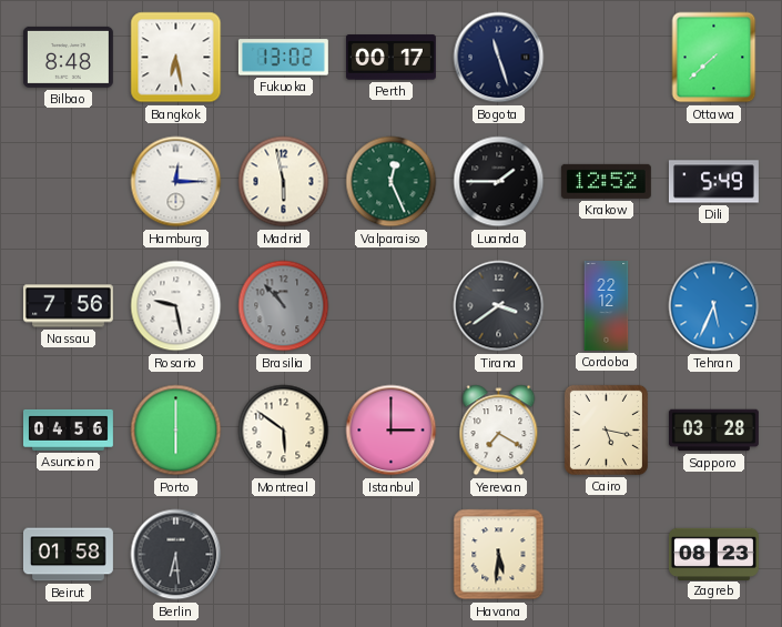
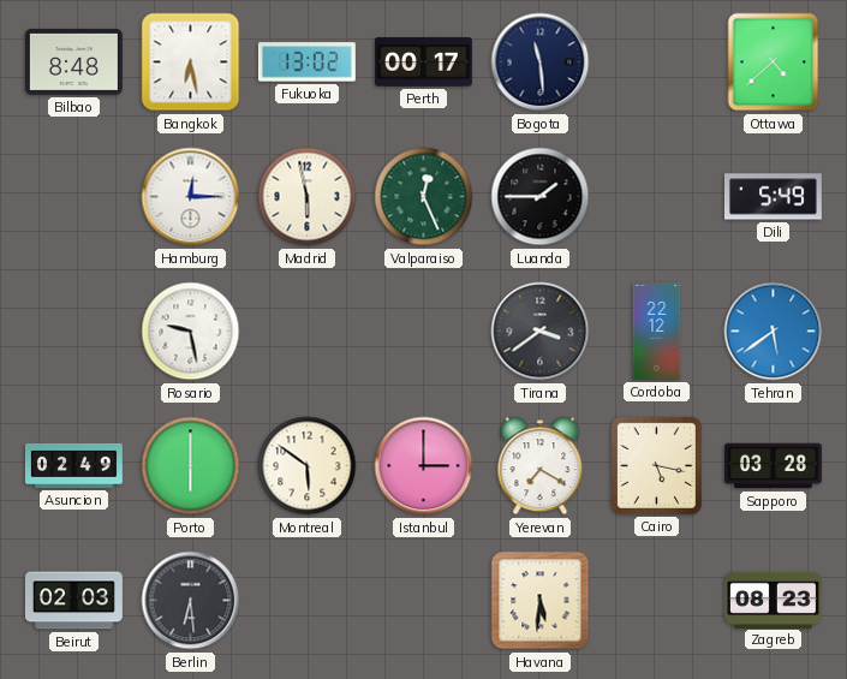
Bogota: 11:27 -> 11:29 (541, 62)
Ottawa: 7:38 -> 4:38 (774, 62)
Krakow: 12:52 -> none (606, 181)
Nassau: 7:56 -> none (68, 306)
Brasilia: 10:53 -> none (284, 306)
Tehran: 5:34 -> 5:39 (774, 332)
Asuncion: 04:56 -> 02:49 (73, 465)
Beirut: 01:58 -> 02:03 (73, 601)
